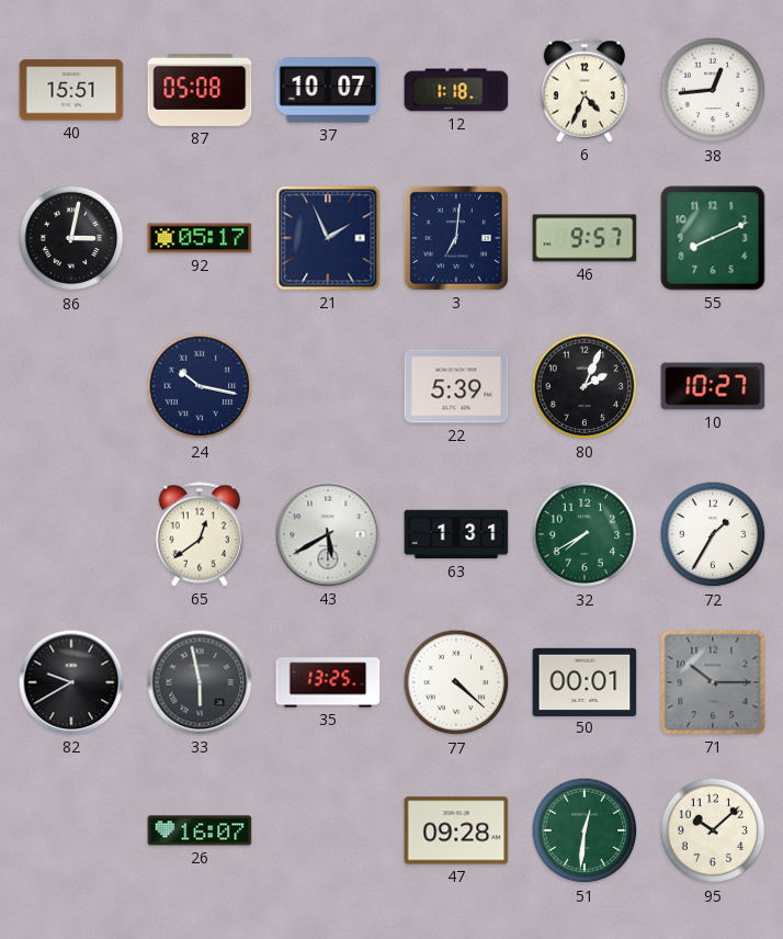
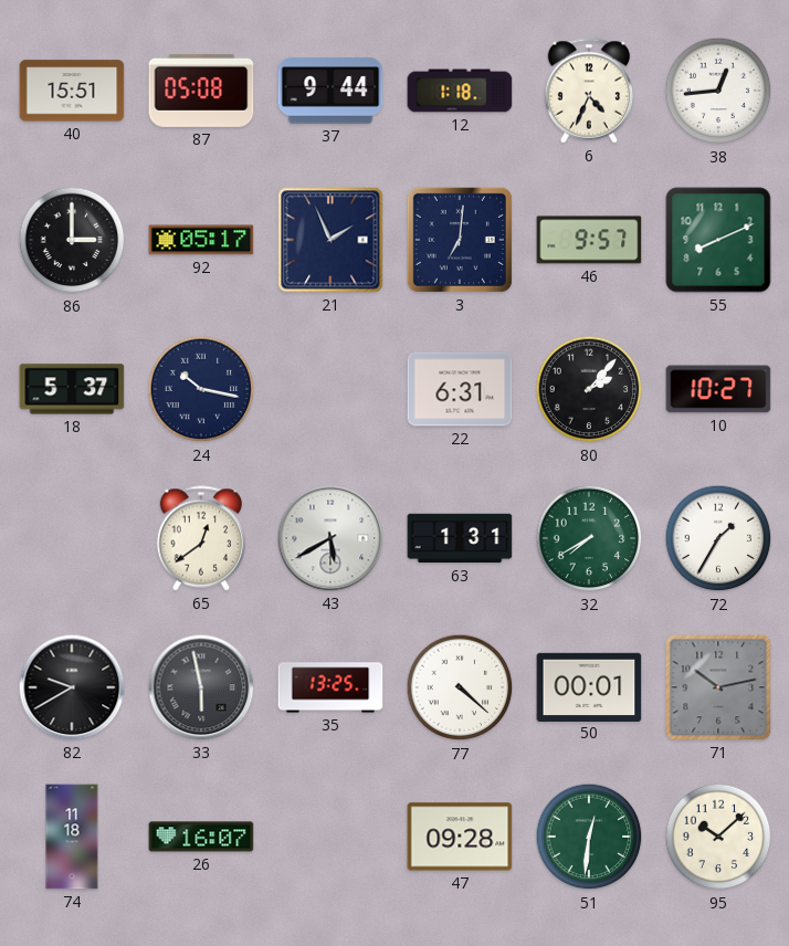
37: 10:07 -> 9:44 (330, 91)
86: 3:02 -> 3:00 (72, 240)
18: none -> 5:37 (72, 389)
22: 5:39 -> 6:31 (460, 389)
80: 2:04 -> 2:07 (589, 389)
71: 10:15 -> 10:13 (718, 687)
74: none -> 11:18 (72, 837)
